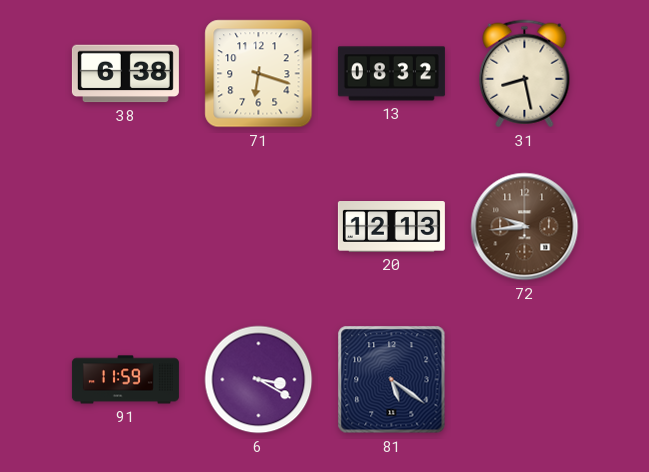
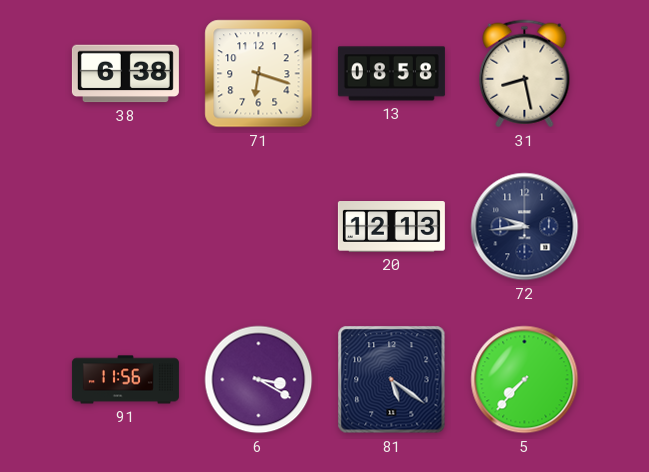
13: 08:32 -> 08:58 (391, 74)
72 dial: brown -> navy (525, 227)
91: 11:59 -> 11:56 (125, 380)
5: none -> 7:37 (525, 380)
